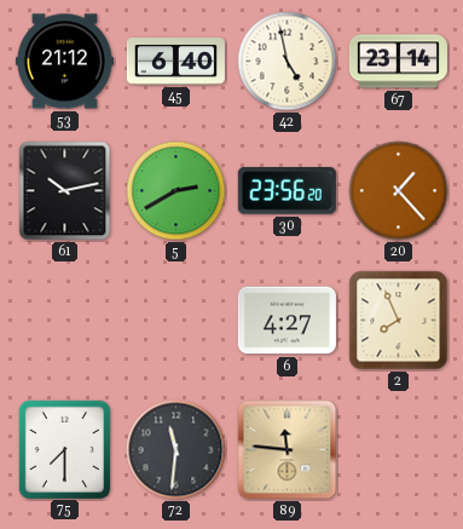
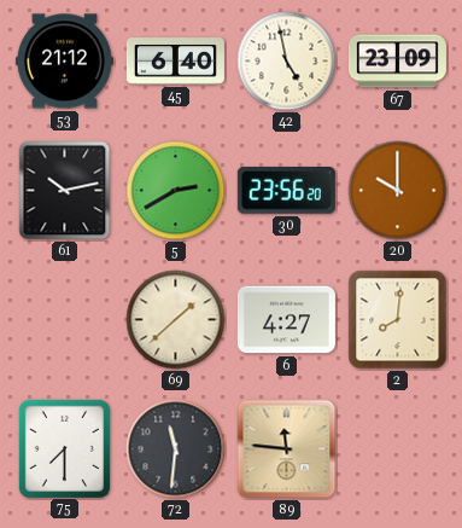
67: 23:14 -> 23:09 (397, 62)
20: 1:23 -> 10:00 (398, 191)
69: none -> 1:38 (176, 320)
2: 7:56 -> 8:01 (398, 320)
